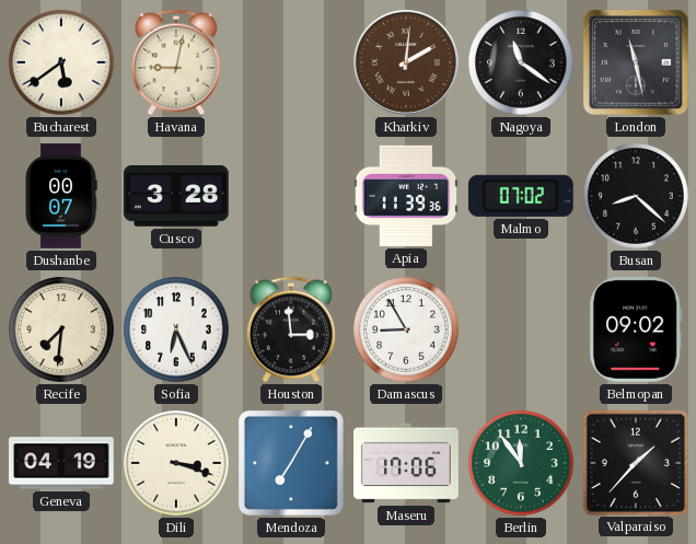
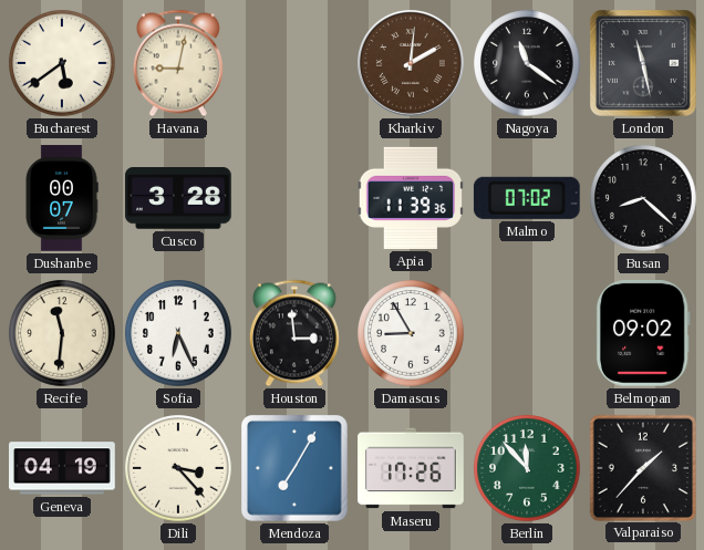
Recife: 7:31 -> 11:31 (62, 333)
Dili: 3:18 -> 3:23 (178, 468)
Maseru: 17:06 -> 17:26 (411, 468)
Berlin: 11:54 -> 11:53 (527, 468)
